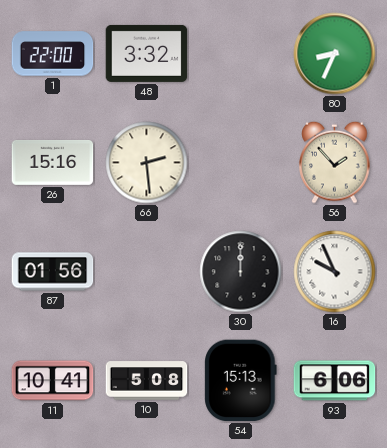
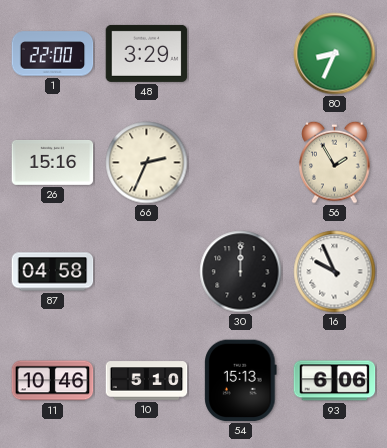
48: 3:32 -> 3:29 (147, 53)
66: 2:29 -> 2:34 (147, 163)
56: 1:53 -> 1:55 (335, 162)
87: 01:56 -> 04:58 (53, 272)
11: 10:41 -> 10:46 (53, 381)
10: 5:08 -> 5:10 (147, 381)
